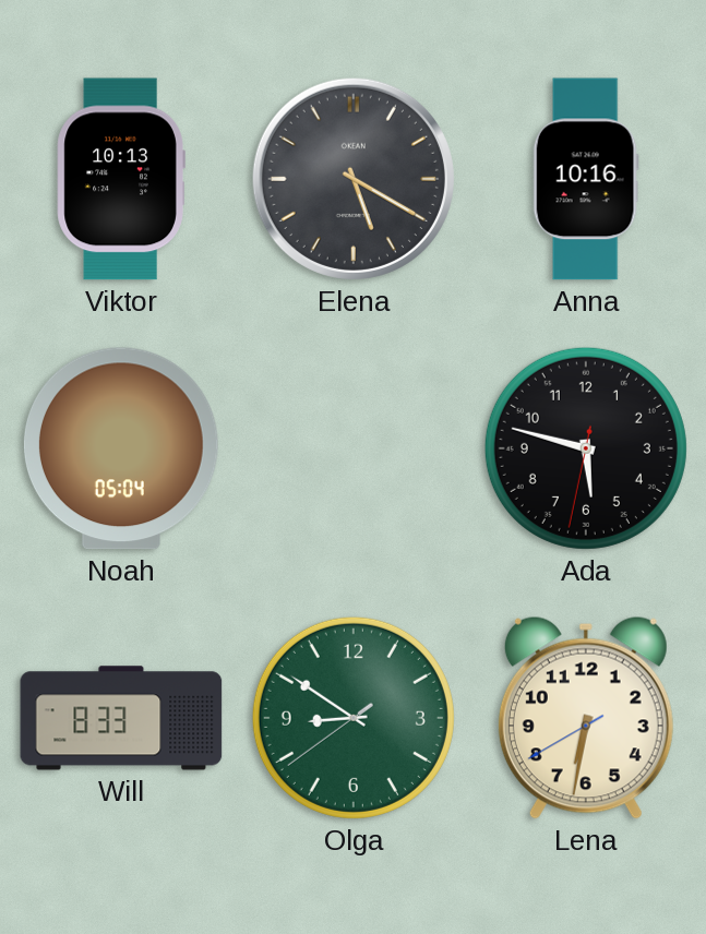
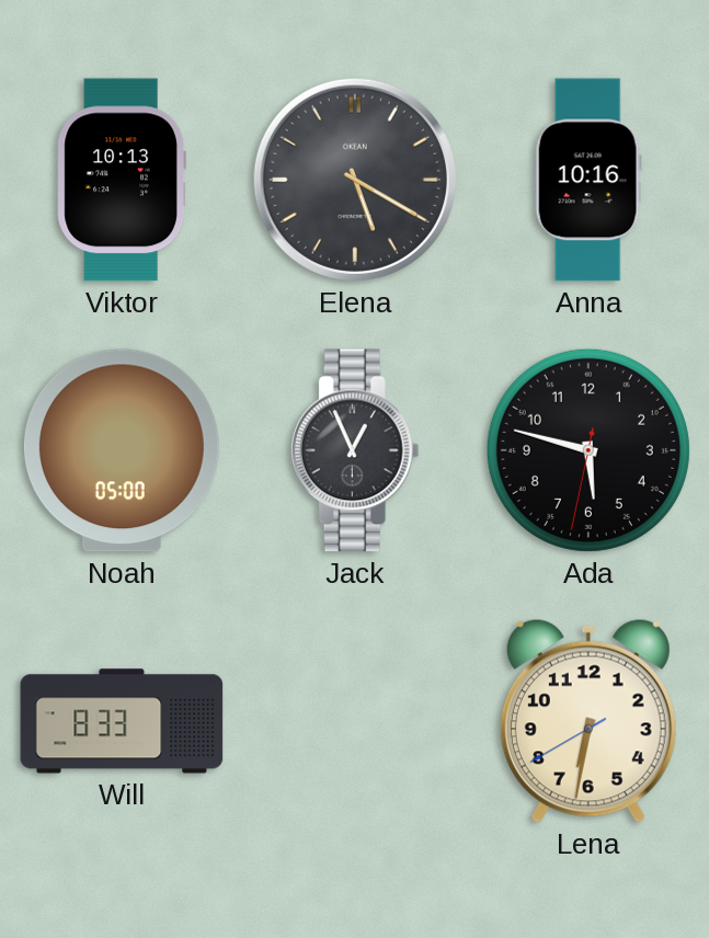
Noah: 05:04 -> 05:00 (122, 450)
Jack: none -> 12:56 (355, 450)
Olga: 8:50 -> none (354, 718)
